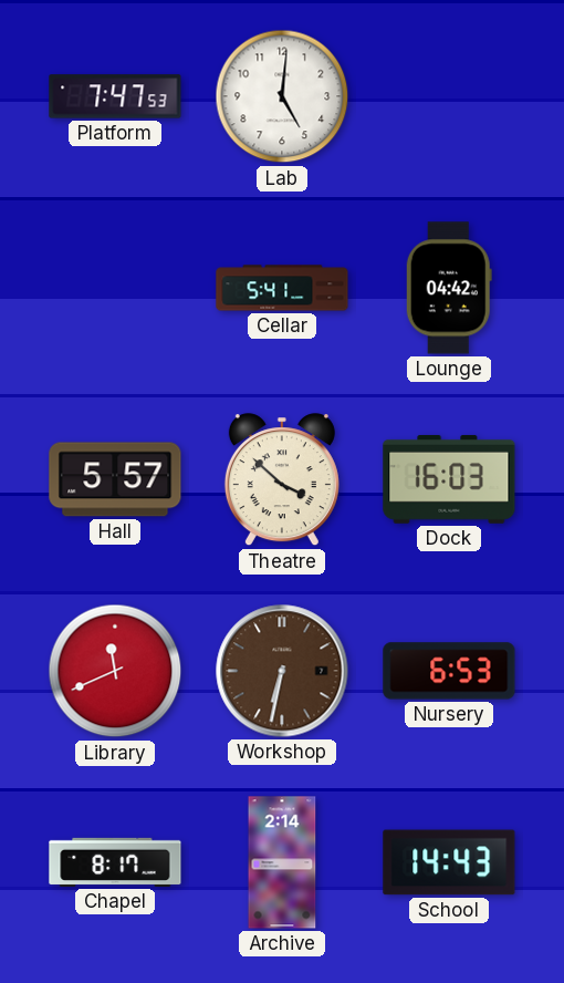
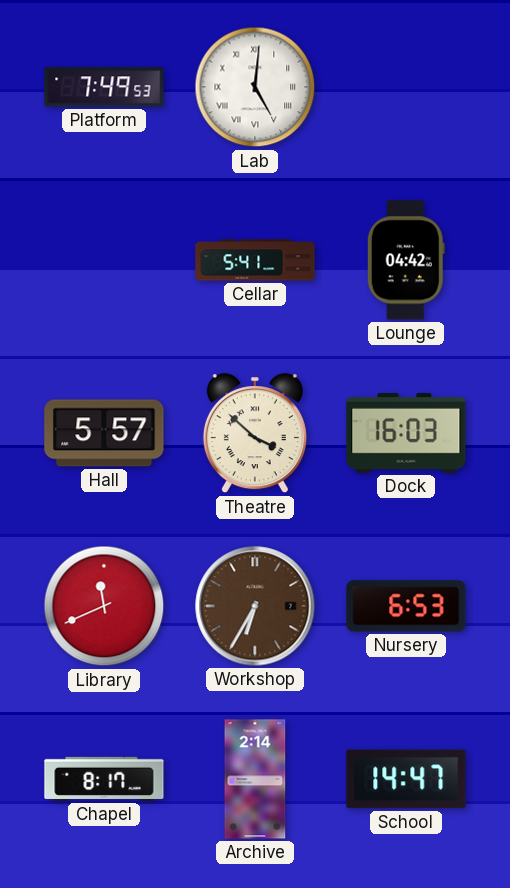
Platform: 7:47 -> 7:49 (104, 87)
Lab numerals: Arabic -> Roman (255, 87)
Workshop: 6:32 -> 6:35 (255, 606)
School: 14:43 -> 14:47 (406, 779)
